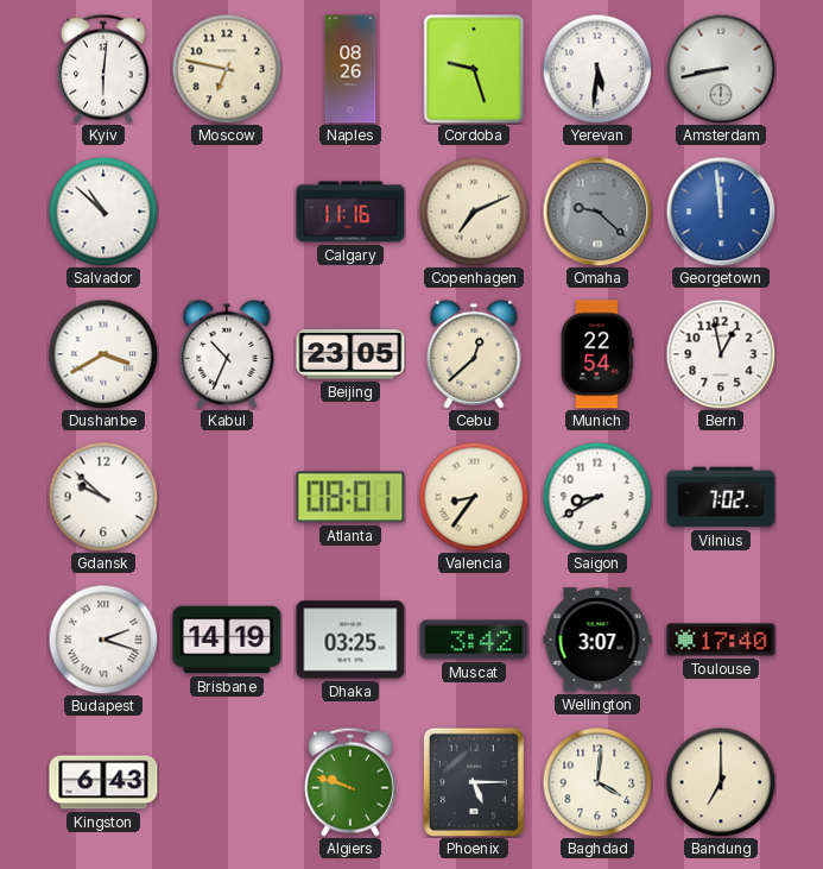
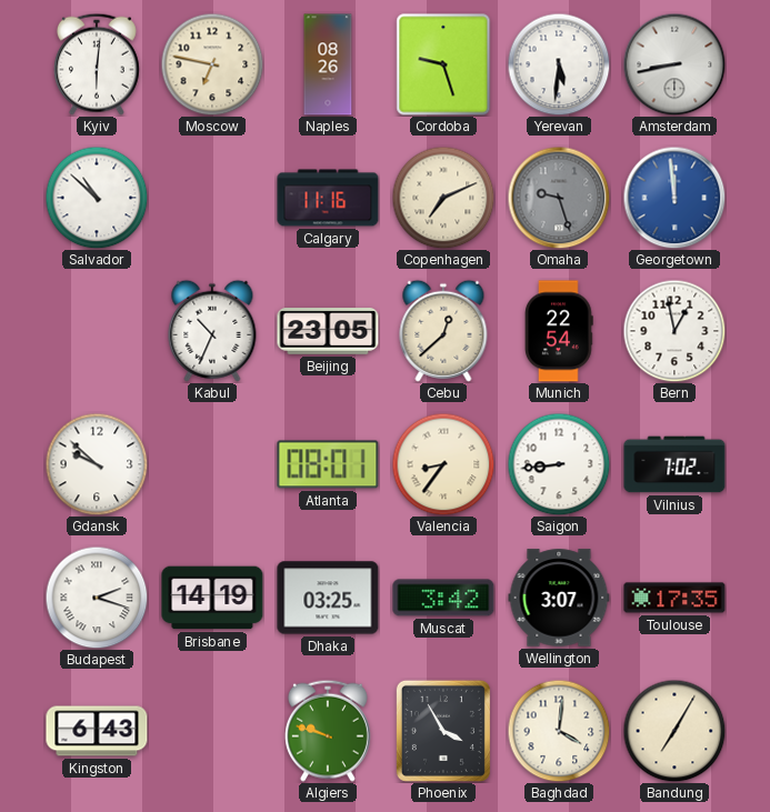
Omaha: 9:22 -> 9:27 (559, 198)
Dushanbe: 3:40 -> none (103, 354)
Saigon: 8:40 -> 8:44 (559, 464)
Toulouse: 17:40 -> 17:35 (674, 598)
Phoenix: 5:15 -> 3:55 (443, 731)
Bandung: 7:00 -> 7:05 (674, 731)
